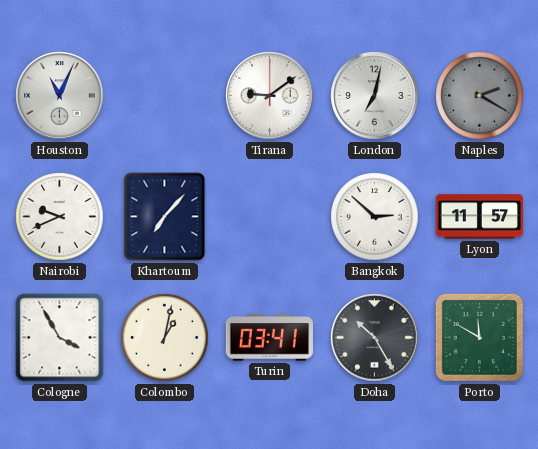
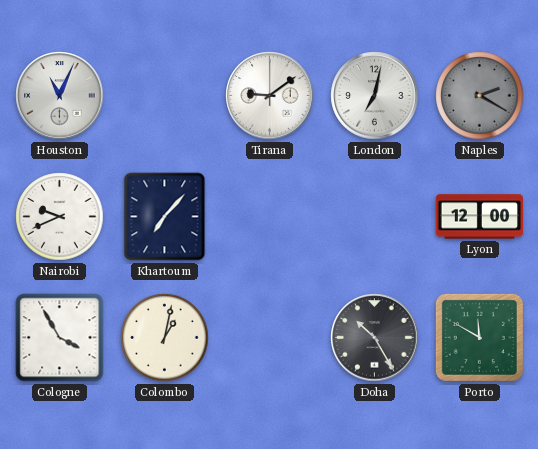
Bangkok: 2:52 -> none (375, 217)
Lyon: 11:57 -> 12:00 (480, 217)
Turin: 03:41 -> none (269, 338)
